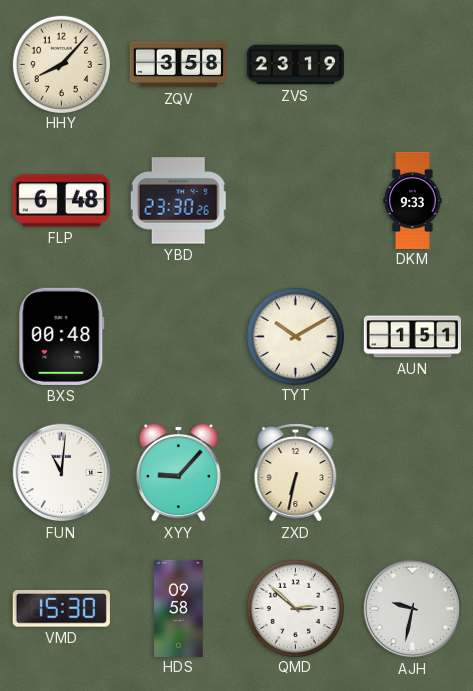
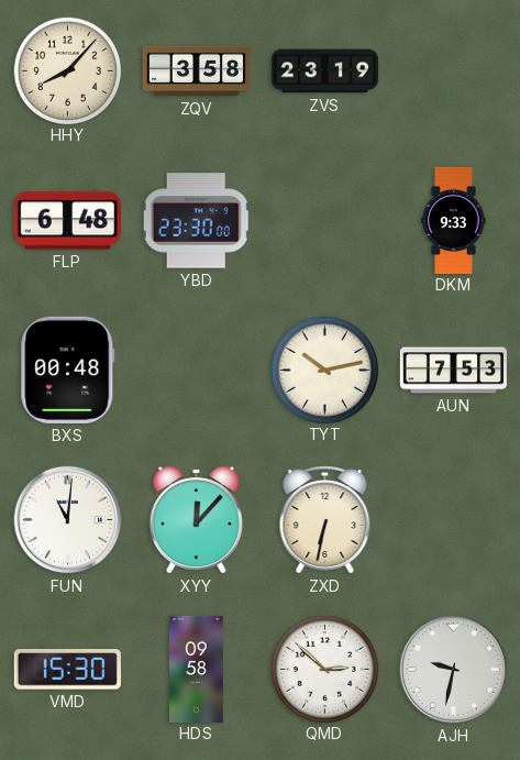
YBD: 23:30:26 -> 23:30:00 (197, 221)
TYT: 10:10 -> 10:13 (324, 370)
AUN: 1:51 -> 7:53 (453, 371)
XYY: 9:07 -> 12:07 (196, 519)
